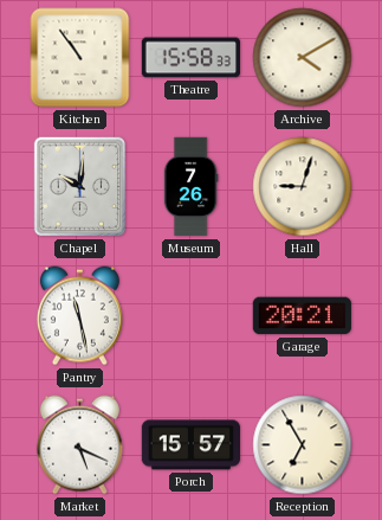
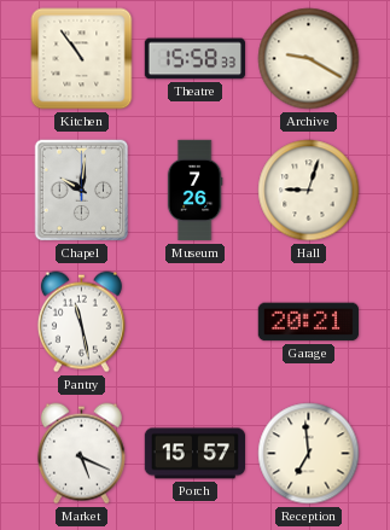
Archive: 4:10 -> 9:20 (309, 59)
Reception: 6:55 -> 6:59 (309, 454)
